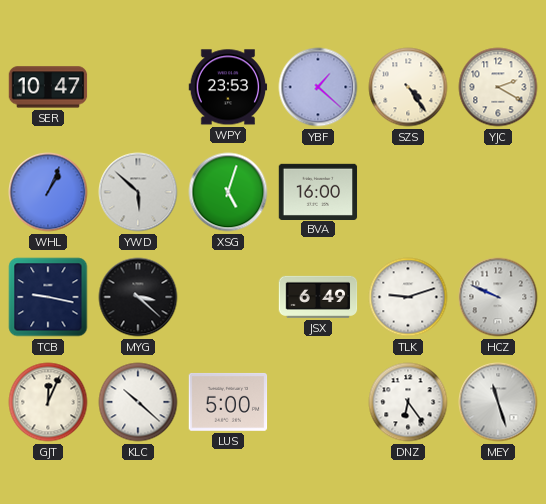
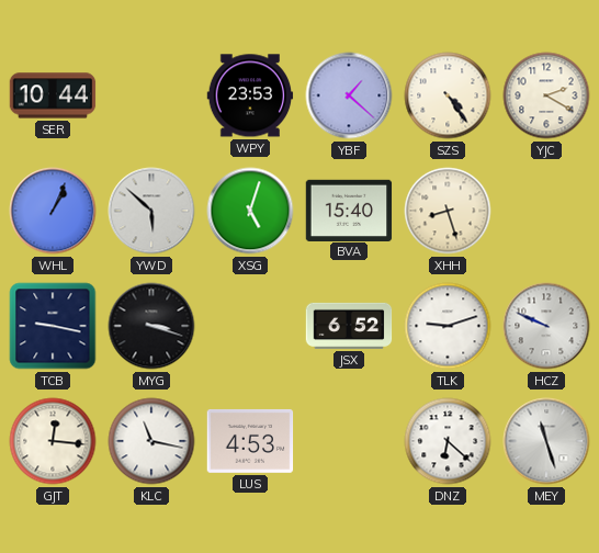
SER: 10:47 -> 10:44 (53, 95)
BVA: 16:00 -> 15:40 (349, 210)
XHH: none -> 8:27 (448, 211)
MYG: 3:22 -> 3:18 (151, 326)
JSX: 6:49 -> 6:52 (349, 326)
GJT: 12:04 -> 12:16 (53, 441)
KLC: 10:22 -> 11:17 (151, 441)
LUS: 5:00 -> 4:53 (250, 441)
DNZ: 6:24 -> 6:22 (448, 441)
